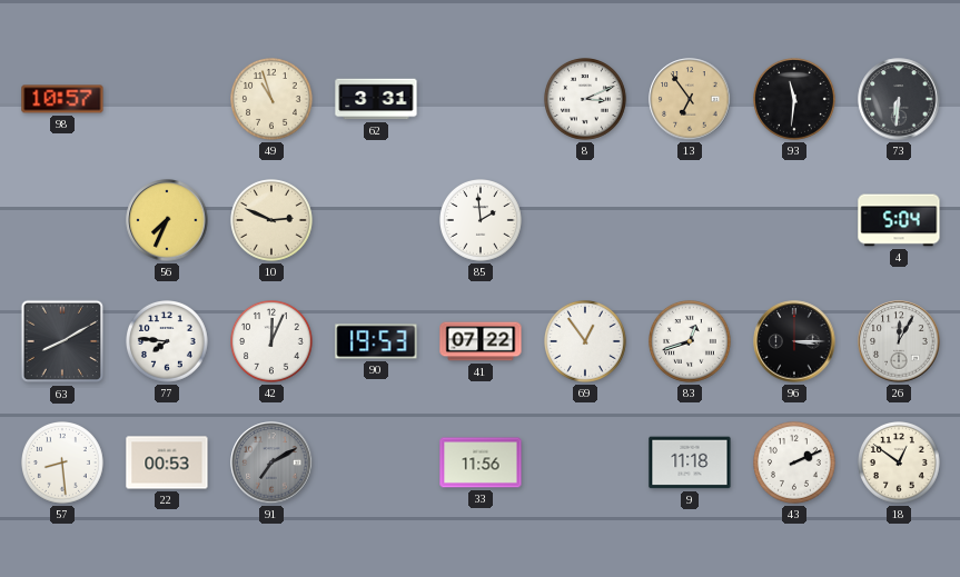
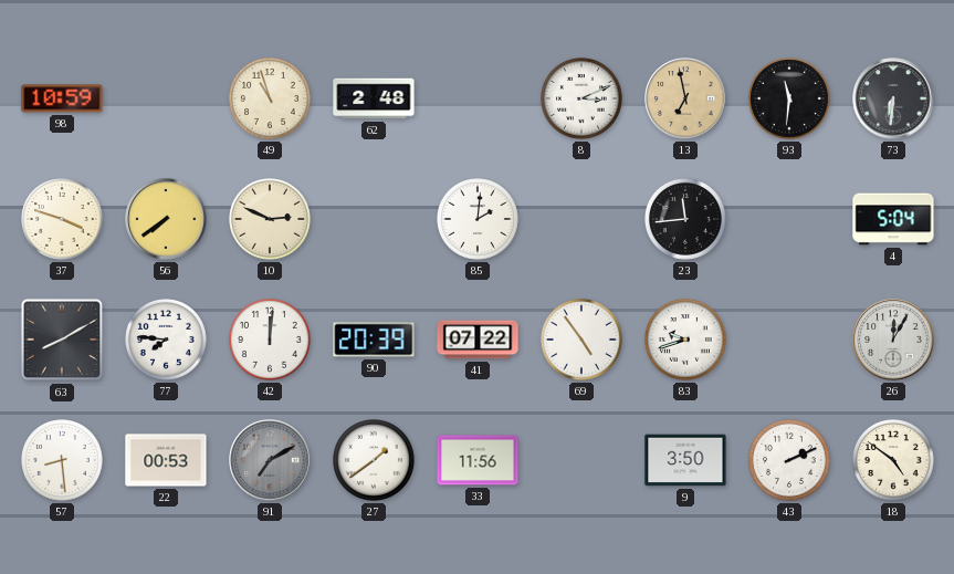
98: 10:57 -> 10:59 (62, 98)
62: 3:31 -> 2:48 (374, 98)
13: 6:54 -> 6:58 (685, 98)
37: none -> 3:48 (63, 220)
56: 7:34 -> 7:39 (166, 219)
85: 1:59 -> 2:01 (479, 220)
23: none -> 11:44 (686, 220)
42: 12:04 -> 12:01 (271, 341)
90: 19:53 -> 20:39 (374, 340)
69: 12:54 -> 4:54 (583, 341)
83: 12:42 -> 9:42 (686, 341)
96: 3:15 -> none (794, 341)
27: none -> 1:39 (375, 461)
9: 11:18 -> 3:50 (685, 460)
18: 12:51 -> 4:51 (894, 461)
